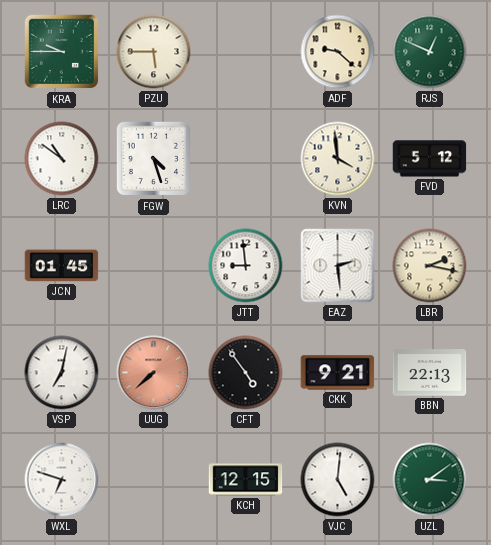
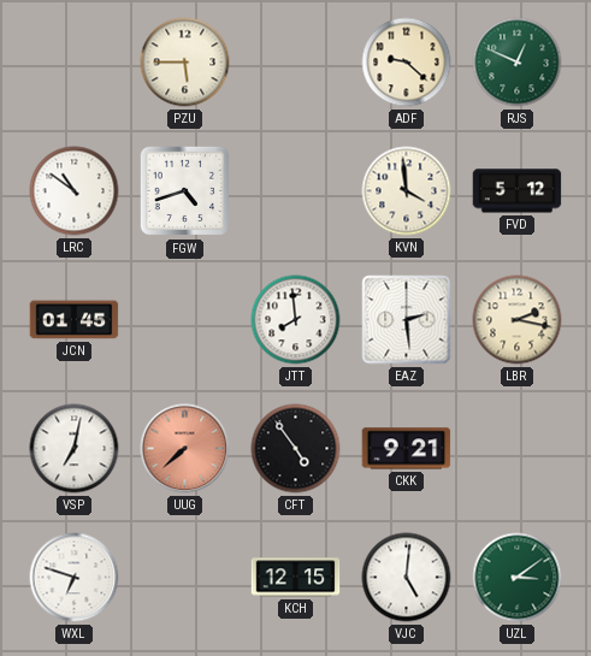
KRA: 9:45 -> none (62, 52)
FGW: 4:27 -> 4:42 (185, 191)
JTT: 8:59 -> 7:59 (296, 320)
BBN: 22:13 -> none (430, 373)
